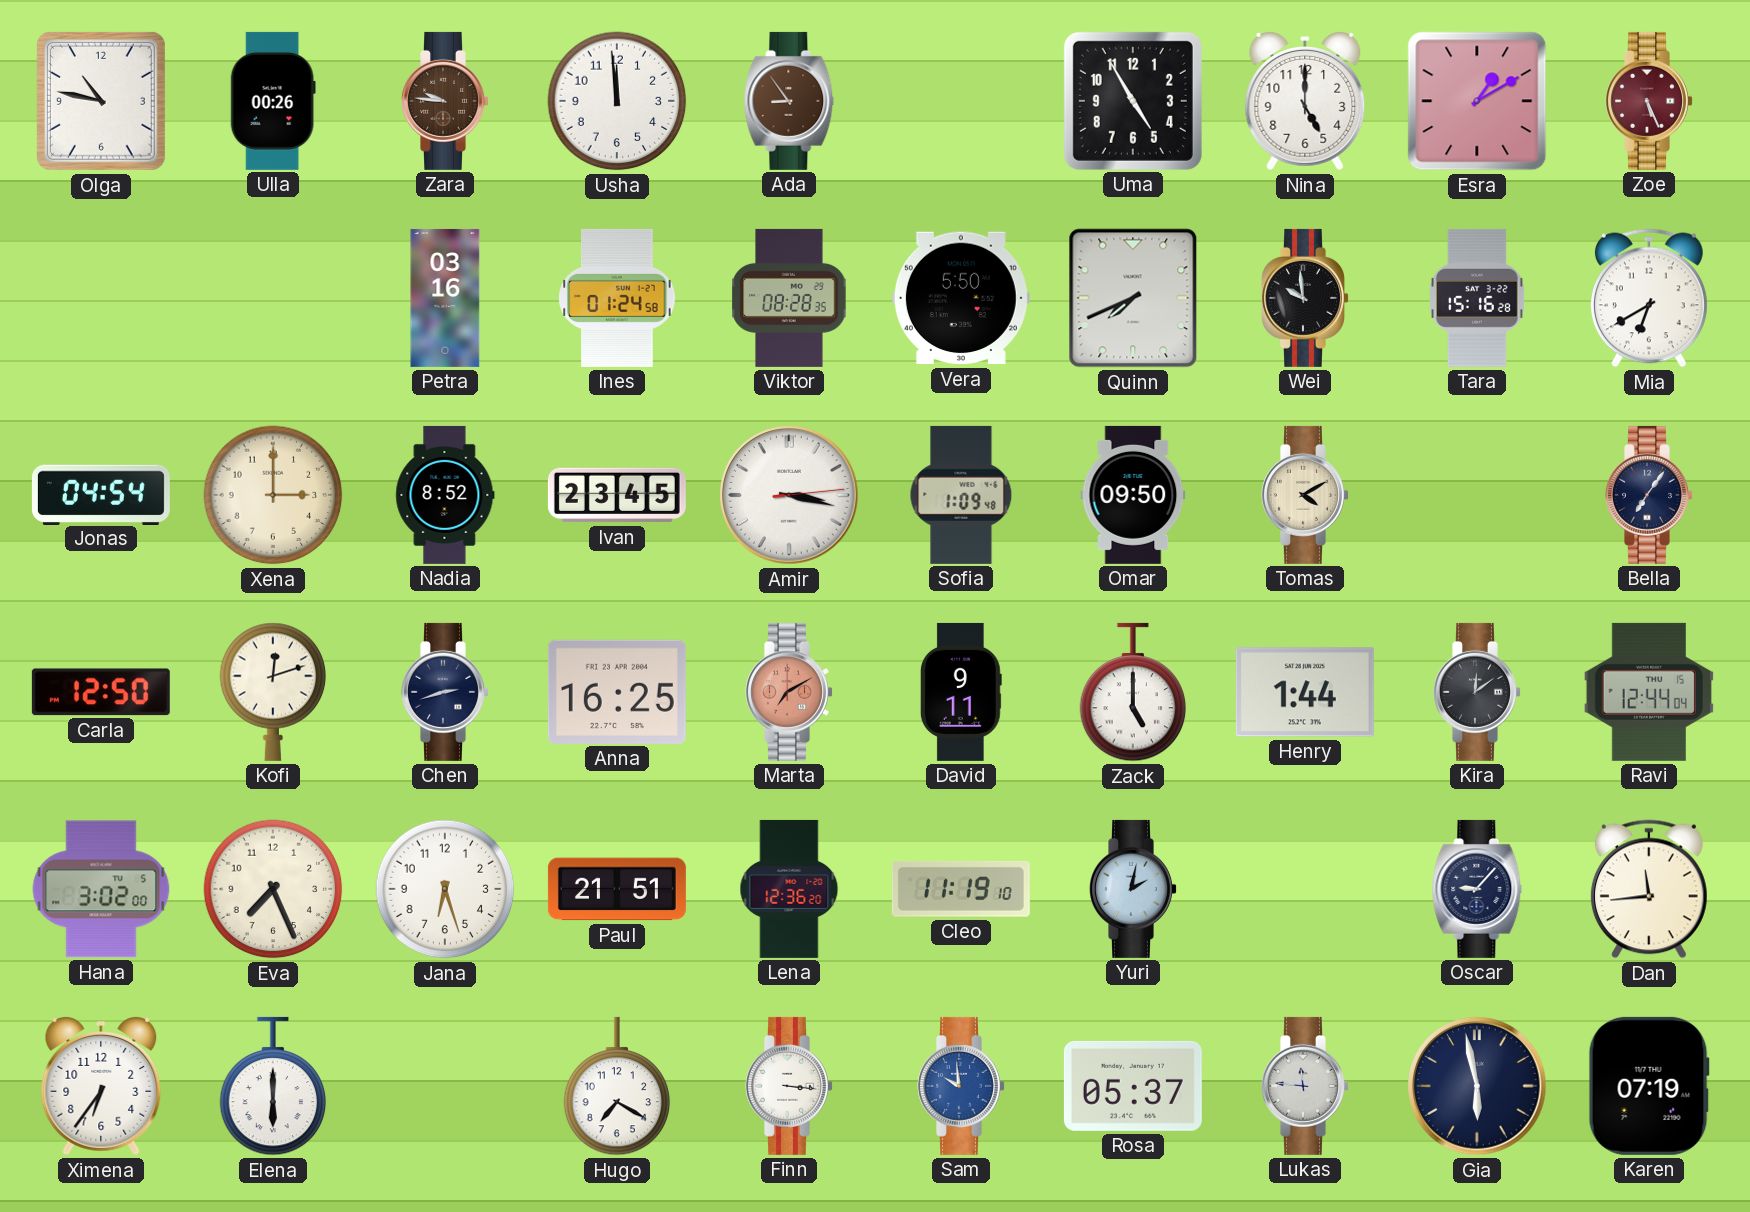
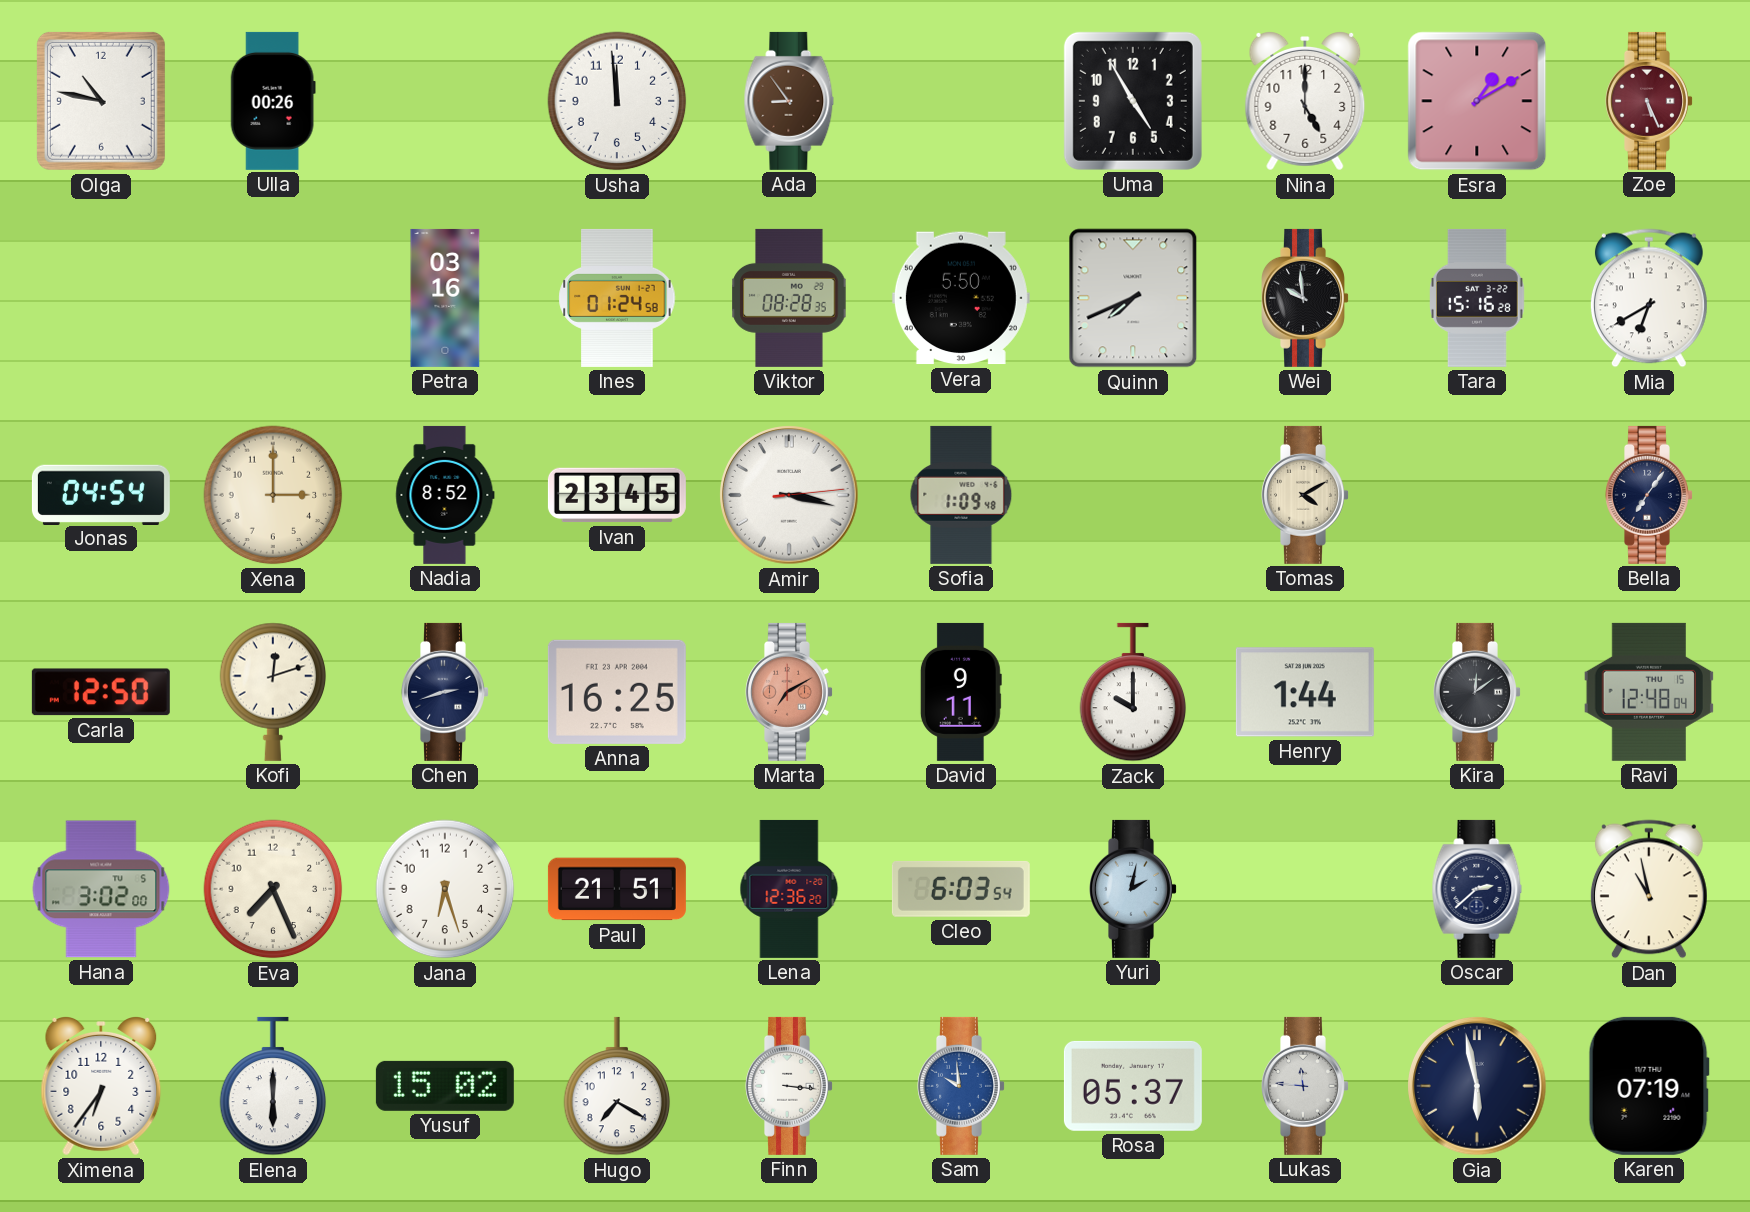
Zara: 9:46 -> none (446, 101)
Omar: 09:50 -> none (1133, 495)
Zack: 5:00 -> 10:00 (1133, 692)
Ravi: 12:44 -> 12:48 (1649, 692)
Cleo: 11:19 -> 6:03 (961, 889)
Oscar: 9:07 -> 2:38 (1477, 889)
Dan: 11:44 -> 10:58 (1649, 889)
Yusuf: none -> 15:02 (445, 1086)
